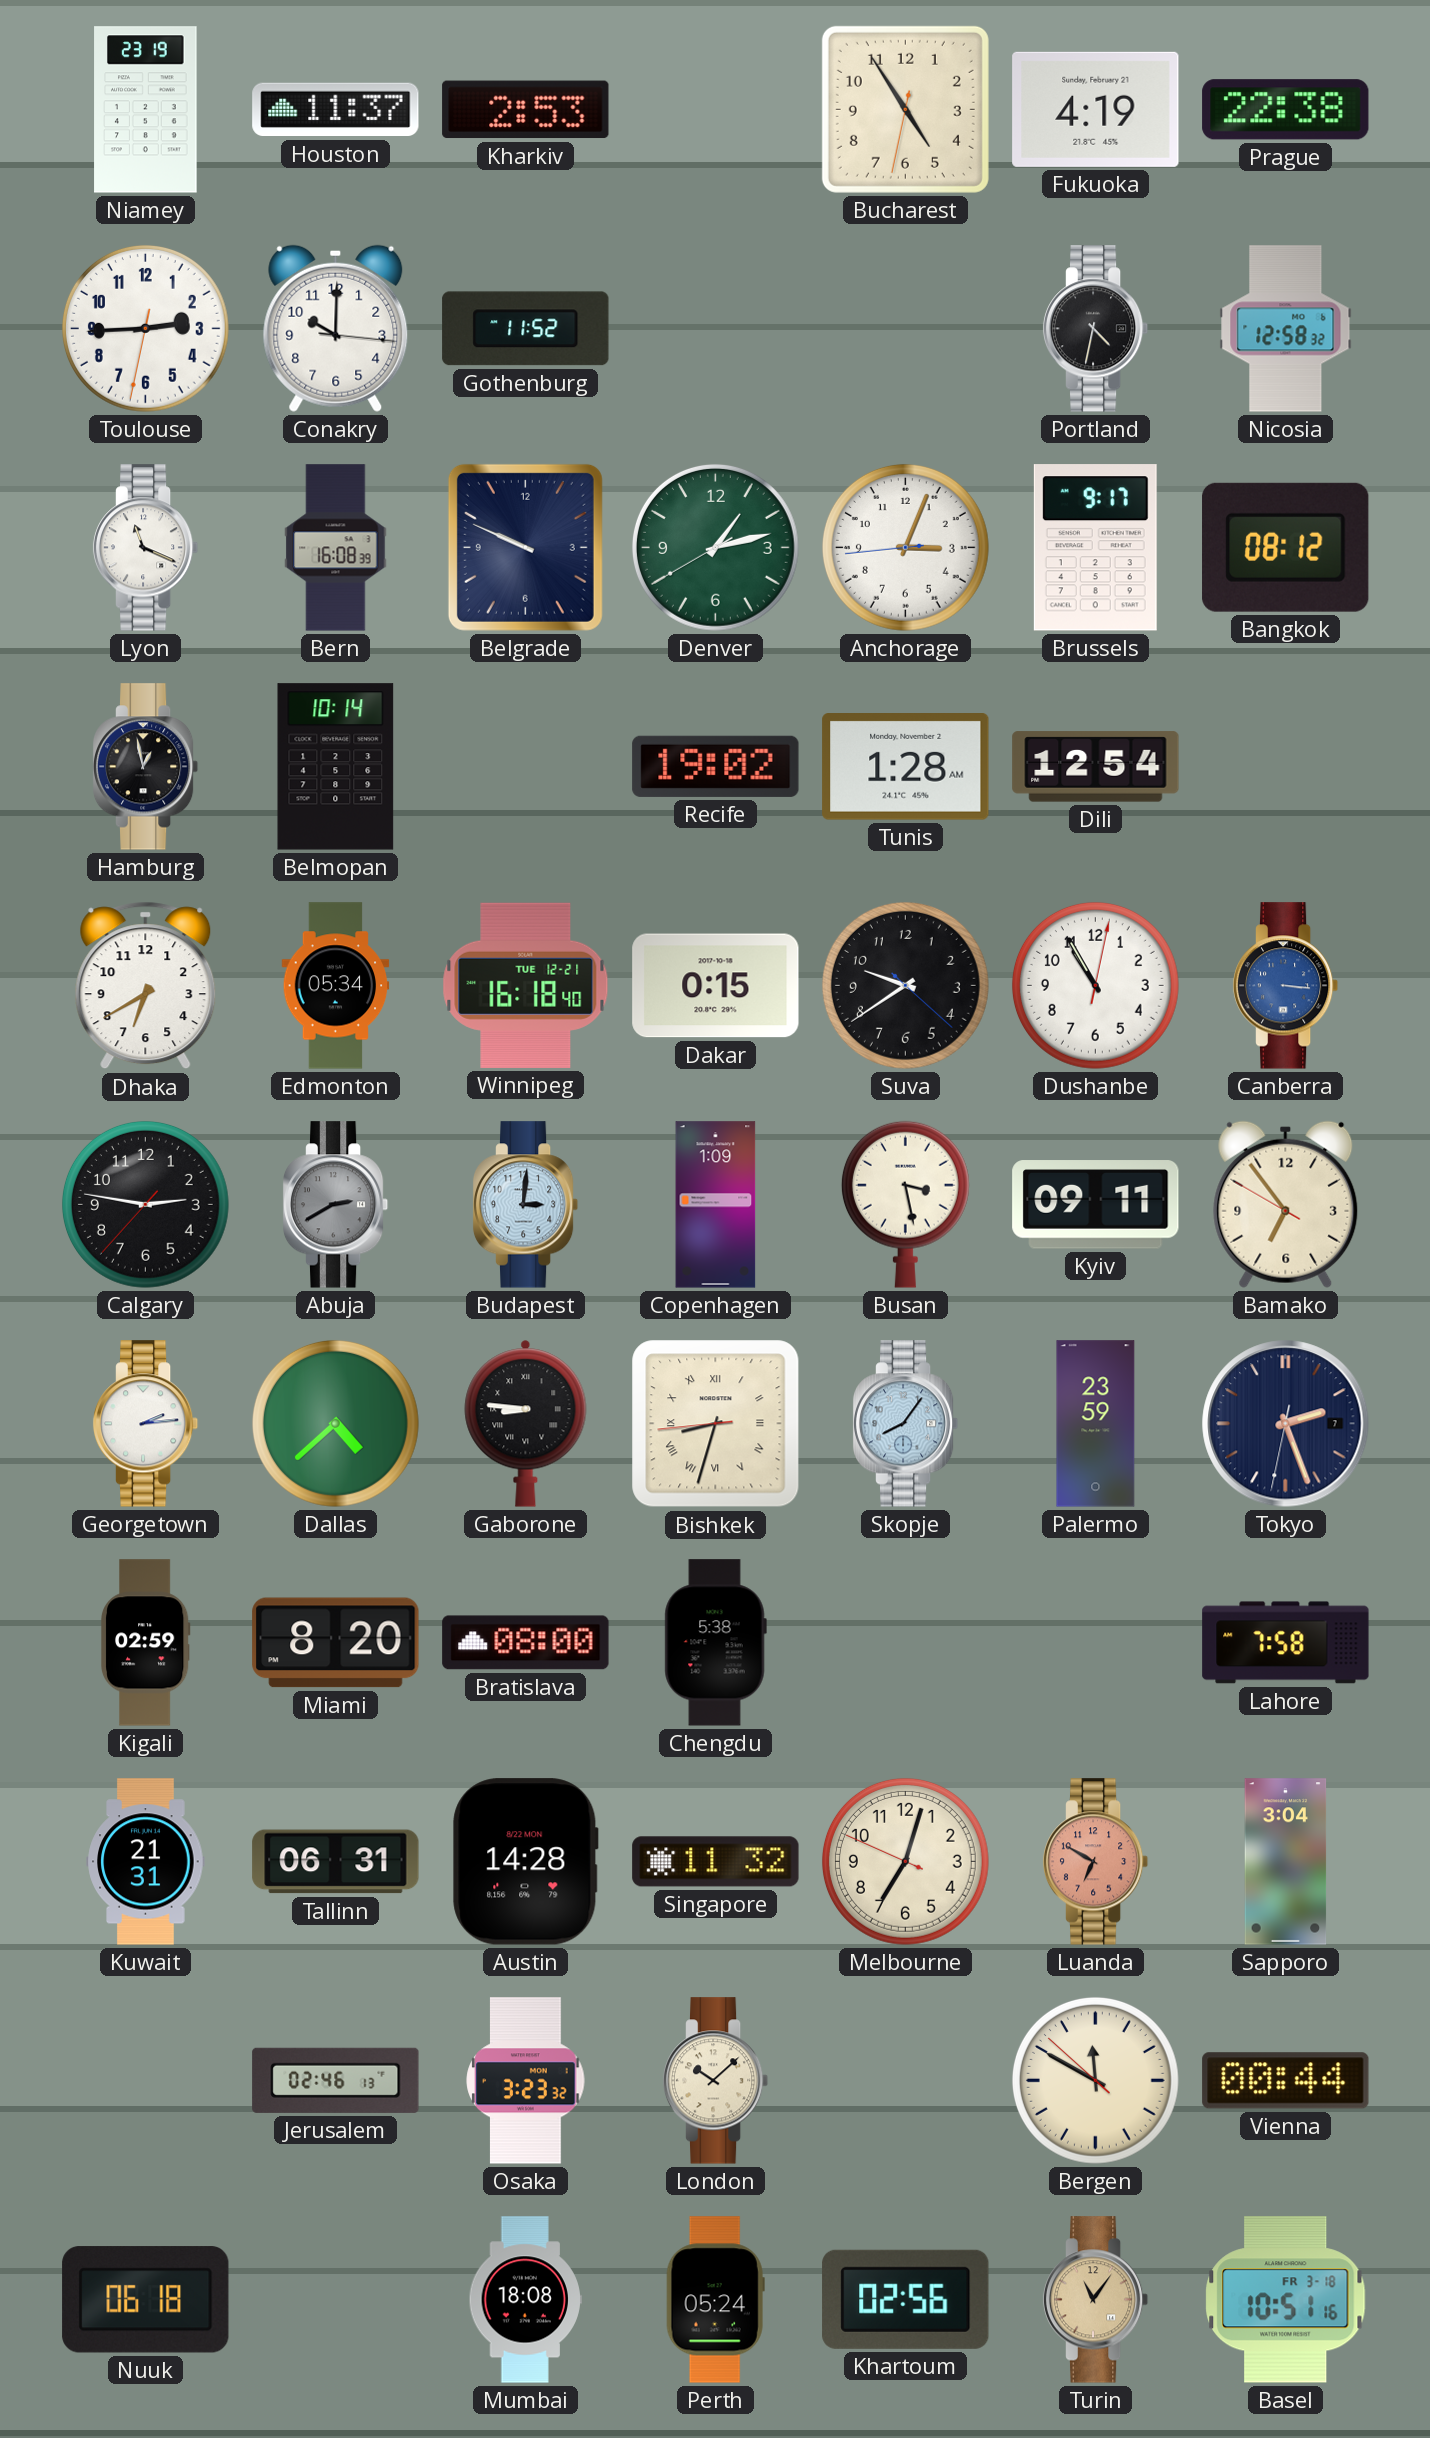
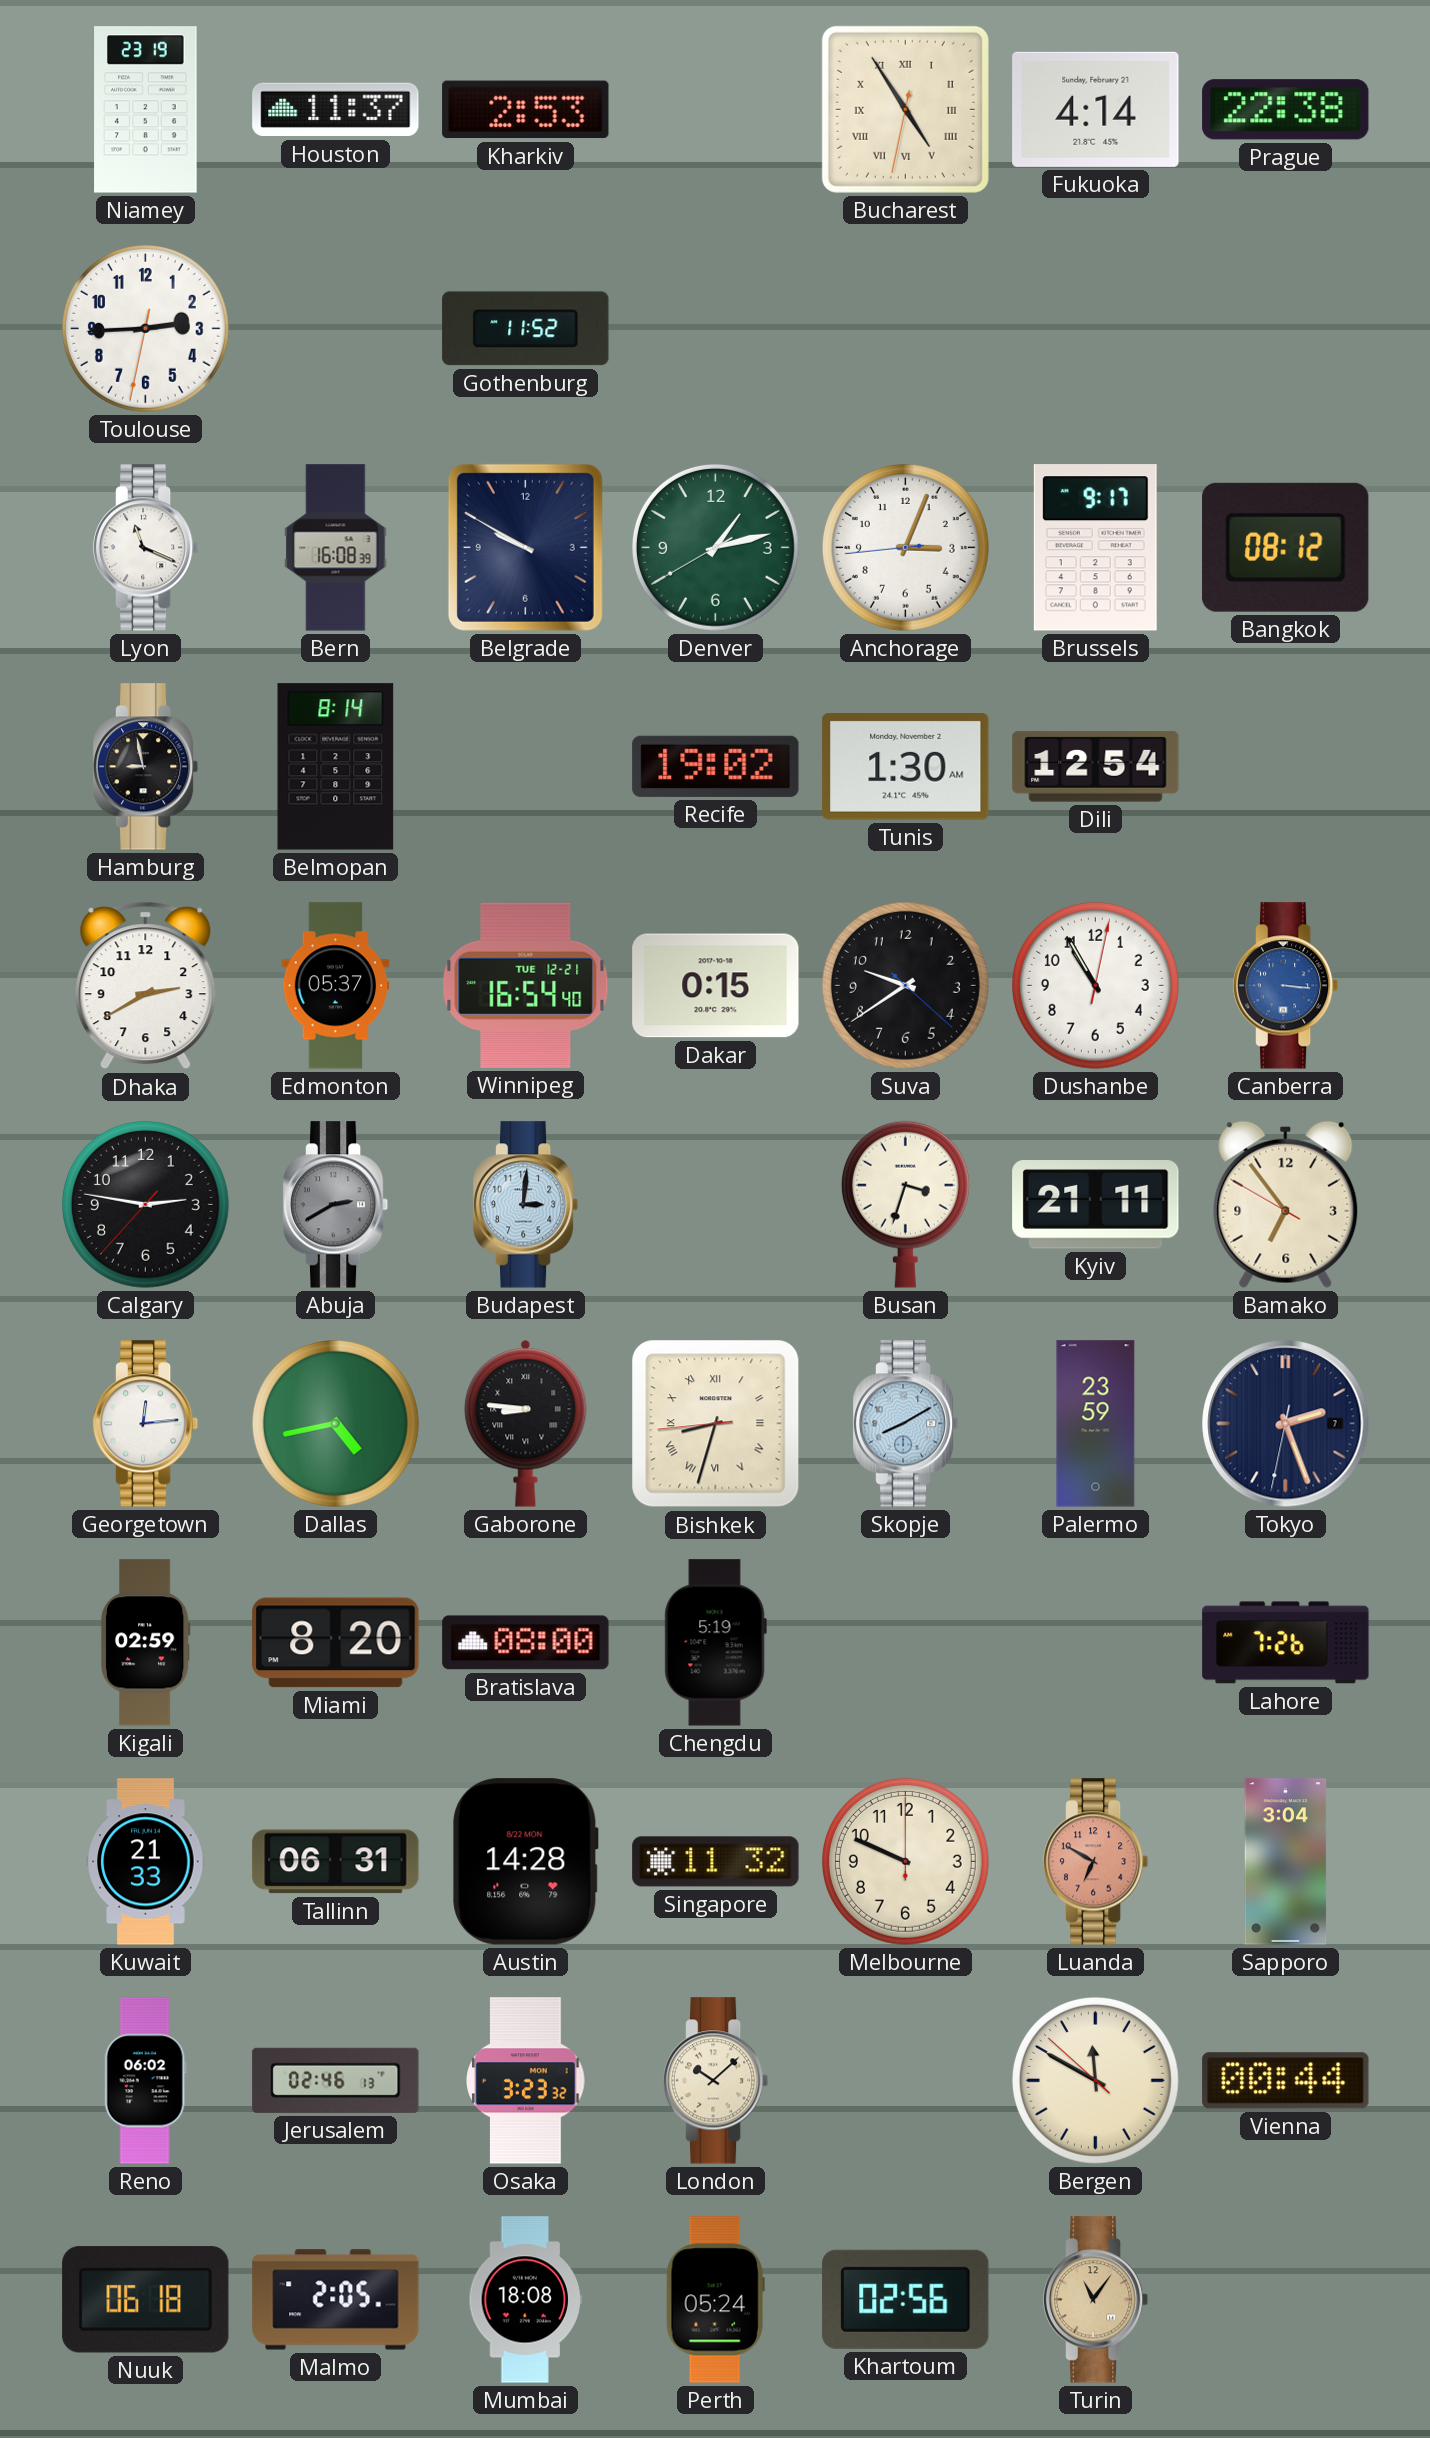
Bucharest numerals: Arabic -> Roman (905, 109)
Fukuoka: 4:19 -> 4:14 (1096, 109)
Conakry: 10:00 -> none (336, 328)
Portland: 4:32 -> none (1096, 329)
Nicosia: 12:58 -> none (1286, 329)
Belgrade: 9:49 -> 9:50 (525, 547)
Hamburg: 12:58 -> 8:58 (146, 767)
Belmopan: 10:14 -> 8:14 (336, 767)
Tunis: 1:28 -> 1:30 (906, 767)
Dhaka: 6:40 -> 2:40 (146, 986)
Edmonton: 05:34 -> 05:37 (336, 986)
Winnipeg: 16:18 -> 16:54 (526, 985)
Copenhagen: 1:09 -> none (716, 1205)
Busan: 3:28 -> 3:33 (905, 1204)
Kyiv: 09:11 -> 21:11 (1096, 1205)
Georgetown: 2:14 -> 12:14 (146, 1424)
Dallas: 4:38 -> 4:43 (335, 1423)
Skopje: 8:06 -> 8:10 (906, 1424)
Chengdu: 5:38 -> 5:19 (715, 1643)
Lahore: 7:58 -> 7:26 (1286, 1643)
Kuwait: 21:31 -> 21:33 (146, 1862)
Melbourne: 7:02 -> 9:49 (905, 1861)
Reno: none -> 06:02 (145, 2081)
Malmo: none -> 2:05 (336, 2300)
Basel: 10:51 -> none (1286, 2300)
